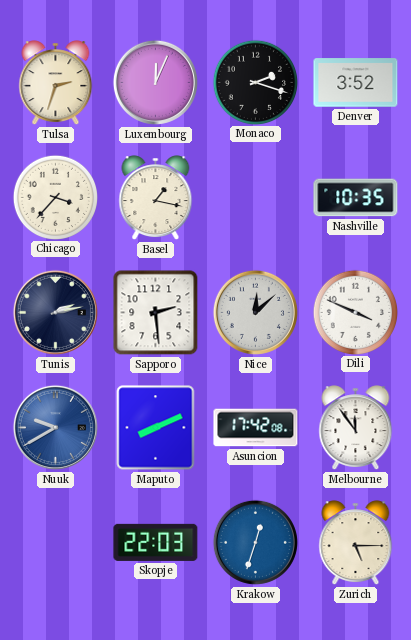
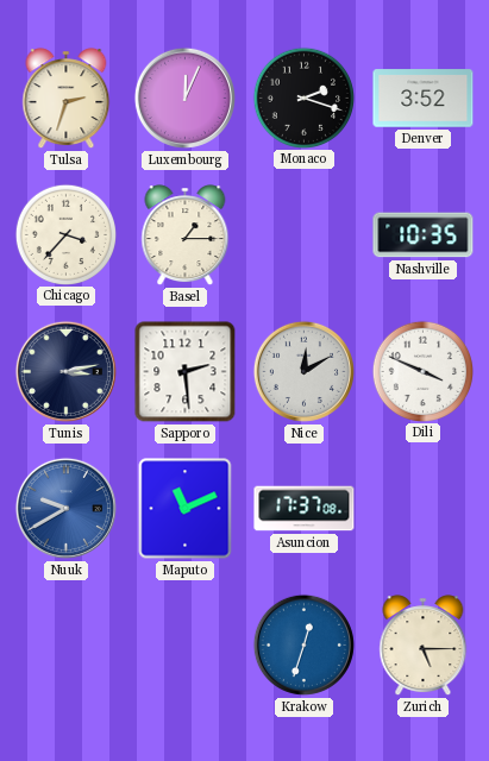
Basel: 1:17 -> 1:15 (186, 235)
Tunis: 2:13 -> 3:13 (65, 371)
Nice: 12:08 -> 12:10 (303, 371)
Maputo: 8:11 -> 11:11 (186, 509)
Asuncion: 17:42 -> 17:37 (305, 509)
Melbourne: 11:54 -> none (356, 428)
Skopje: 22:03 -> none (156, 542)
